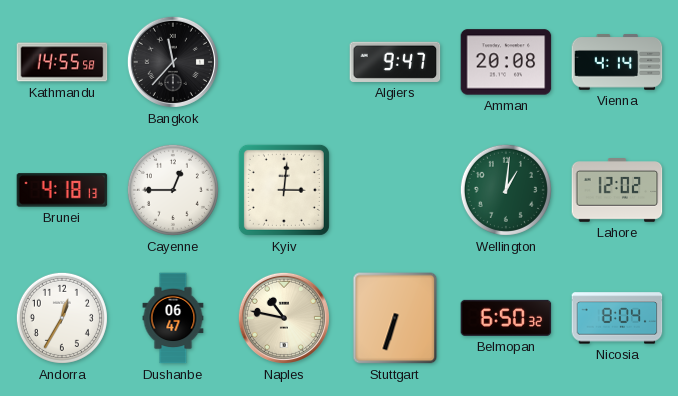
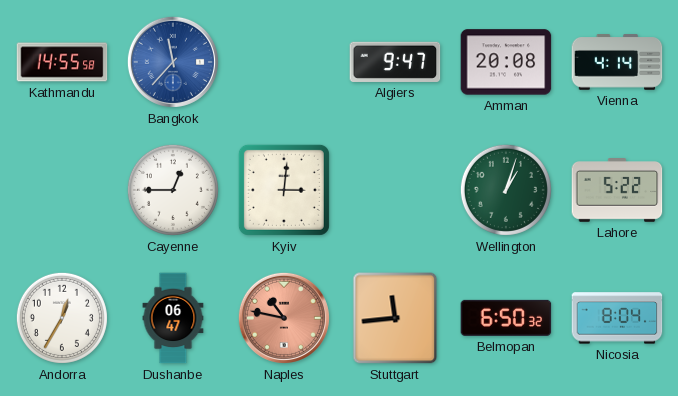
Bangkok dial: black -> blue (173, 62)
Brunei: 4:18 -> none (62, 190)
Wellington: 1:01 -> 1:03 (506, 190)
Lahore: 12:02 -> 5:22 (617, 191)
Naples dial: cream -> salmon (284, 318)
Stuttgart: 6:33 -> 11:44 (395, 318)
